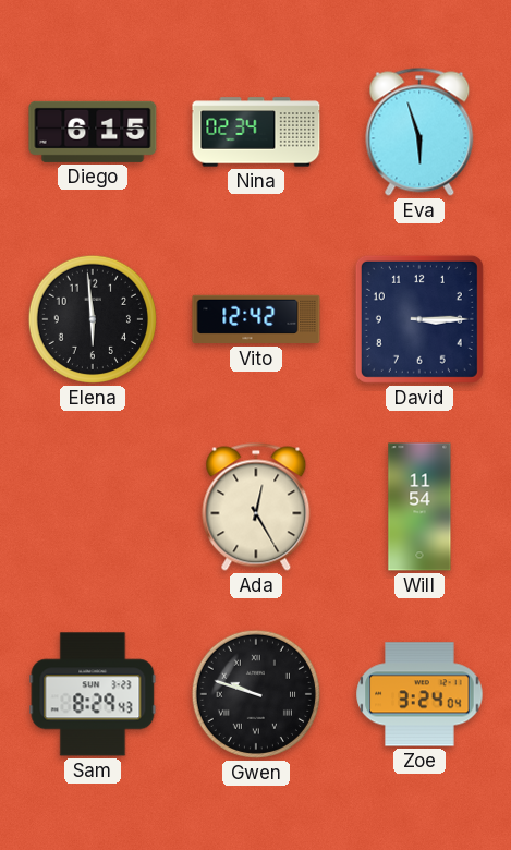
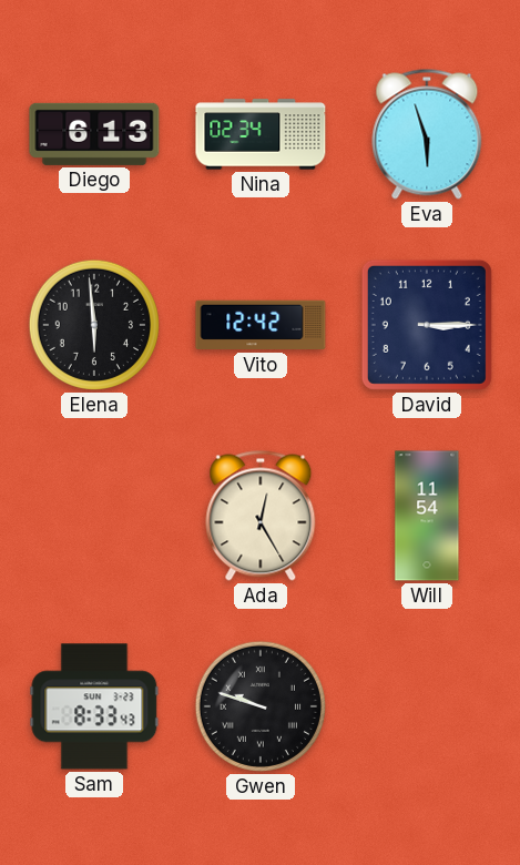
Diego: 6:15 -> 6:13 (94, 134)
Sam: 8:29 -> 8:33 (94, 706)
Zoe: 3:24 -> none (419, 694)
